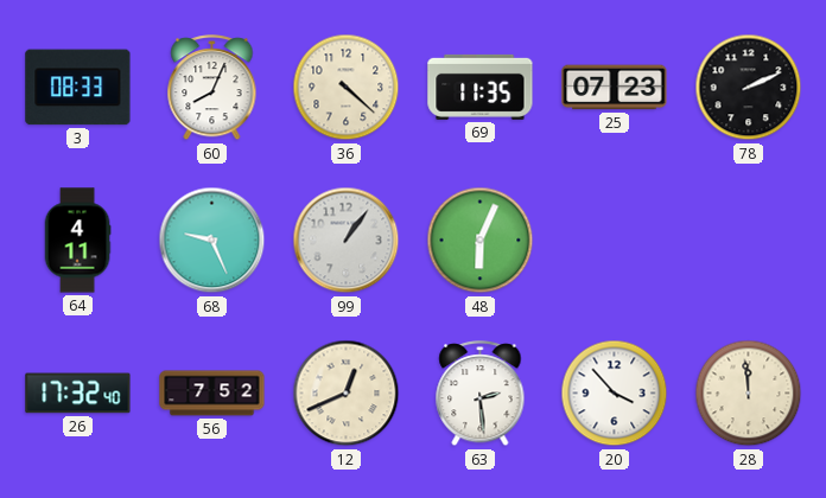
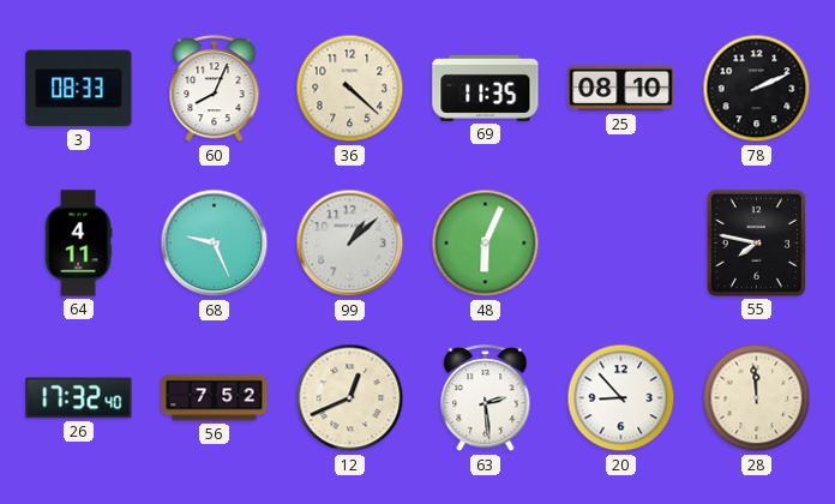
25: 07:23 -> 08:10 (621, 89)
99: 1:06 -> 1:08 (350, 244)
55: none -> 7:47 (756, 242)
20: 3:53 -> 8:53 (621, 398)
